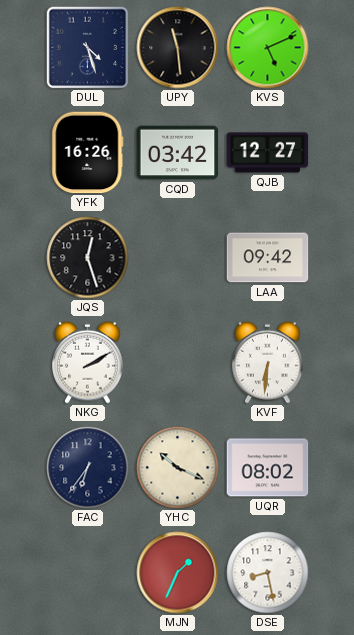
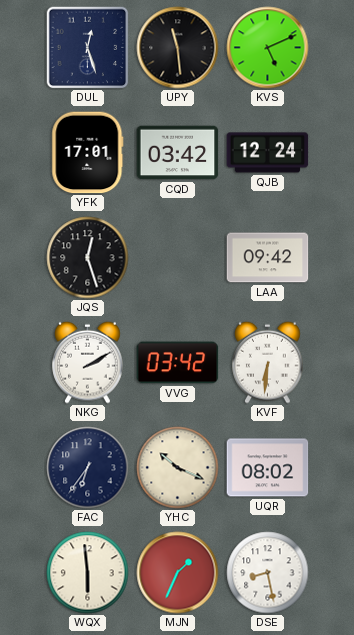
DUL: 4:27 -> 12:27 (87, 47)
YFK: 16:26 -> 17:01 (88, 153)
QJB: 12:27 -> 12:24 (268, 153)
VVG: none -> 03:42 (178, 363)
WQX: none -> 5:59 (88, 573)
